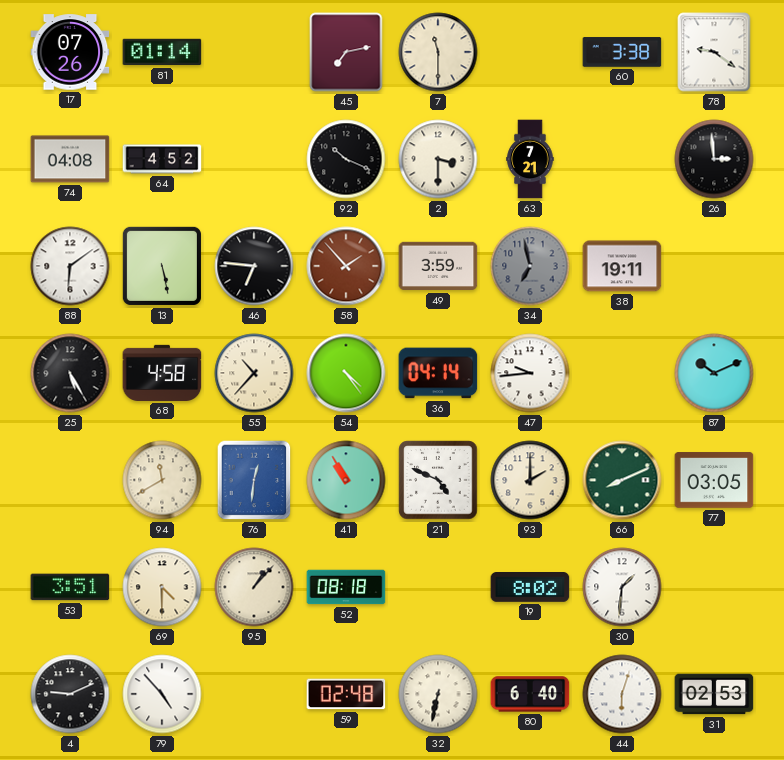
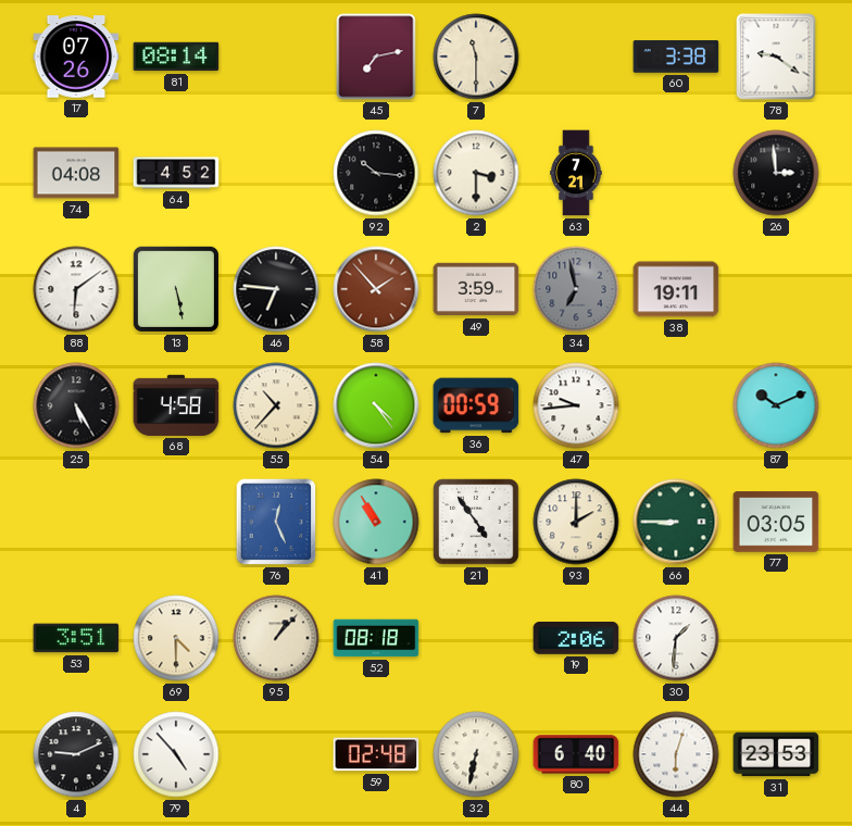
81: 01:14 -> 08:14 (176, 57)
92: 10:19 -> 10:16 (376, 173)
36: 04:14 -> 00:59 (476, 405)
94: 11:40 -> none (162, 480)
76: 12:31 -> 12:26 (276, 522)
21: 4:49 -> 4:54 (476, 522)
66: 8:11 -> 8:45 (676, 522)
19: 8:02 -> 2:06 (576, 639)
31: 02:53 -> 23:53 (776, 754)
